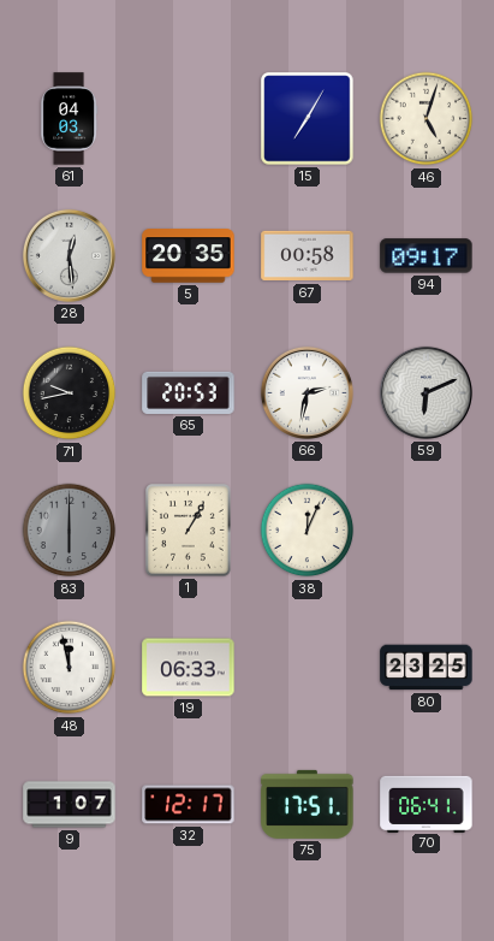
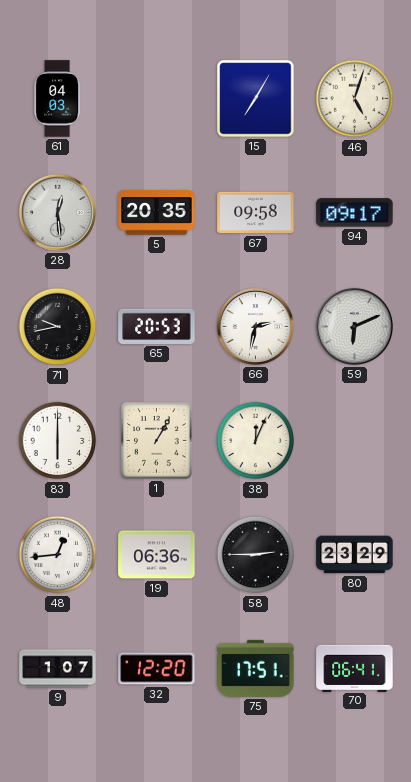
67: 00:58 -> 09:58 (256, 213)
83 dial: grey -> white (58, 441)
48: 11:58 -> 12:44 (58, 555)
19: 06:33 -> 06:36 (157, 555)
58: none -> 2:45 (256, 555)
80: 23:25 -> 23:29 (355, 555)
32: 12:17 -> 12:20 (157, 669)
